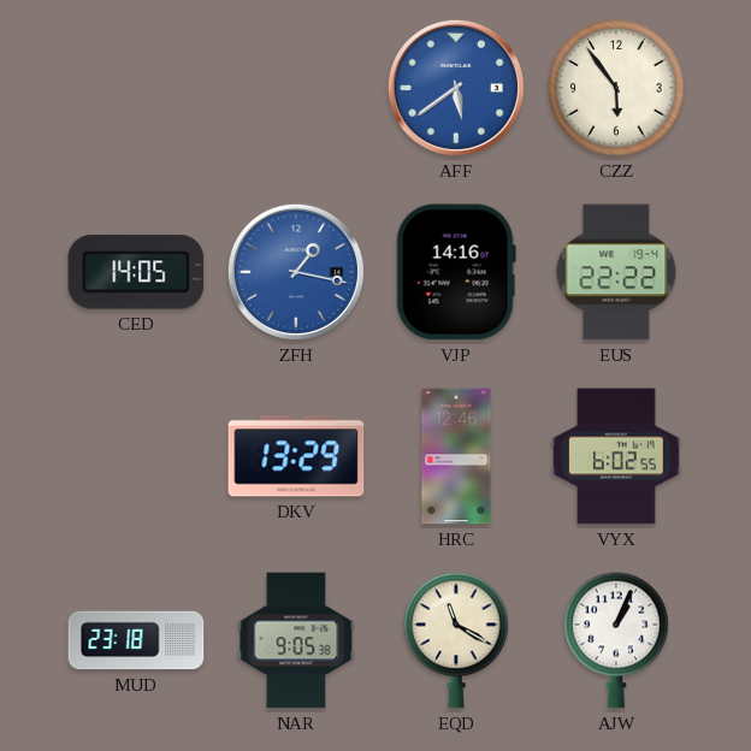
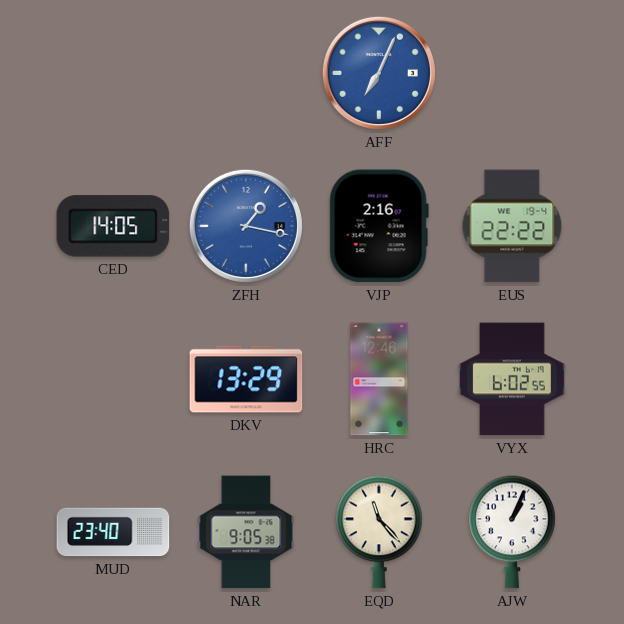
AFF: 5:39 -> 7:04 (379, 73)
CZZ: 5:54 -> none (616, 88)
VJP: 14:16 -> 2:16 (379, 226)
MUD: 23:18 -> 23:40 (113, 532)
EQD: 11:20 -> 11:23 (379, 532)
